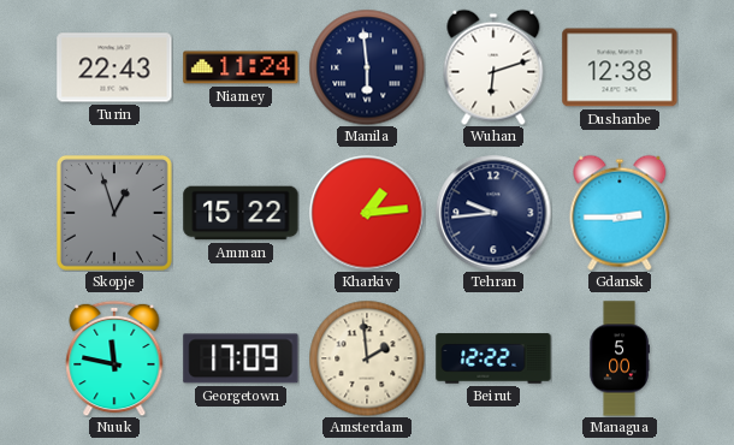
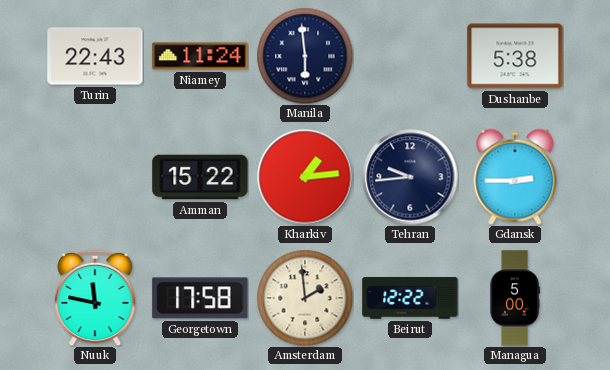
Wuhan: 6:12 -> none (493, 67)
Dushanbe: 12:38 -> 5:38 (515, 56)
Skopje: 12:57 -> none (114, 213)
Georgetown: 17:09 -> 17:58 (200, 298)
